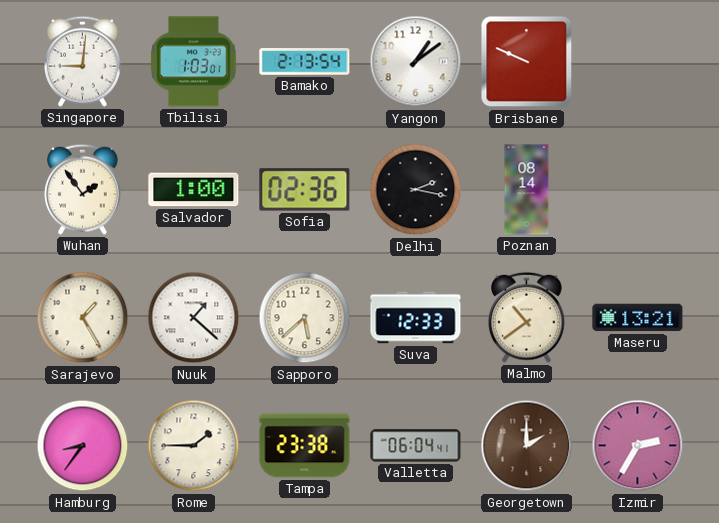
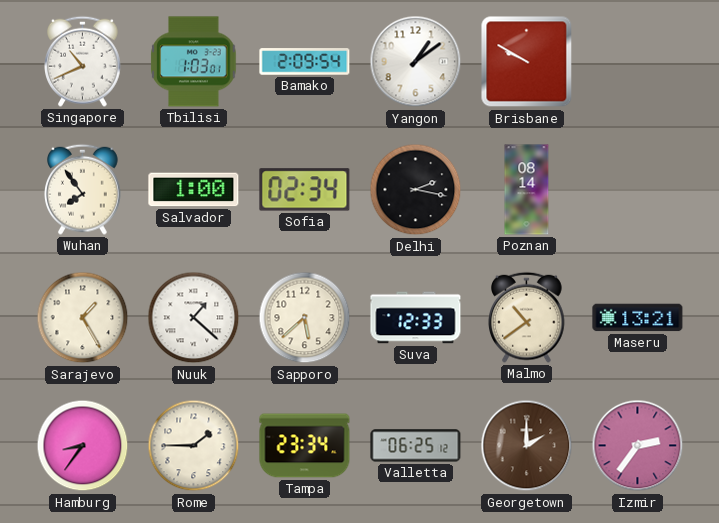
Singapore: 9:01 -> 10:41 (83, 61)
Bamako: 2:13 -> 2:09 (305, 62)
Brisbane: 9:49 -> 9:50 (527, 62)
Wuhan: 1:54 -> 7:54 (83, 189)
Sofia: 02:36 -> 02:34 (305, 190)
Tampa: 23:38 -> 23:34 (305, 446)
Valletta: 06:04 -> 06:25 (416, 446)
Izmir: 2:35 -> 2:36 (638, 446)
